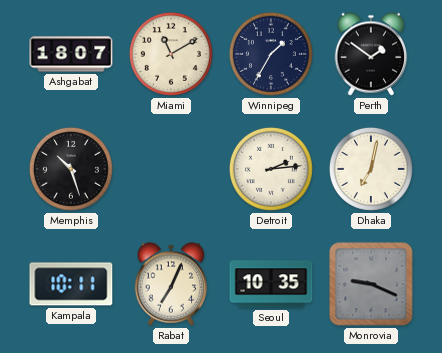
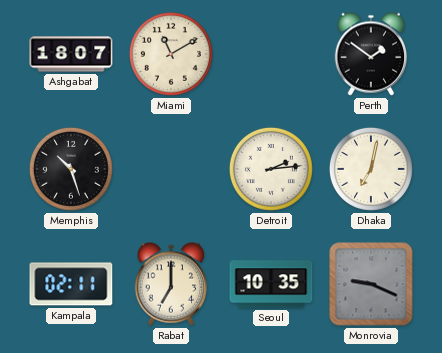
Winnipeg: 1:35 -> none (271, 54)
Kampala: 10:11 -> 02:11 (71, 284)
Rabat: 7:04 -> 7:00 (171, 284)
